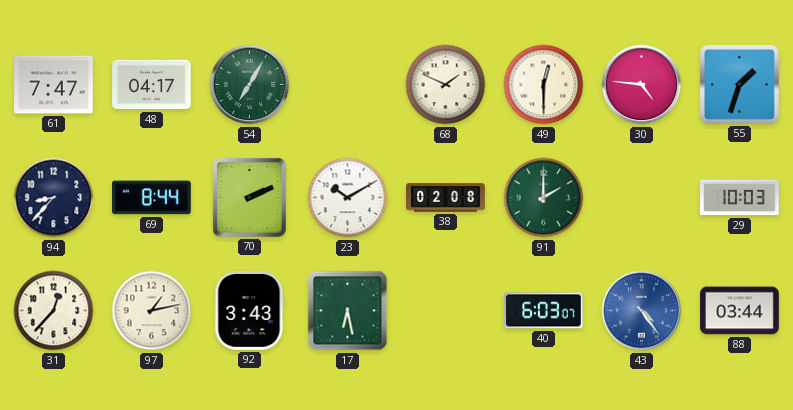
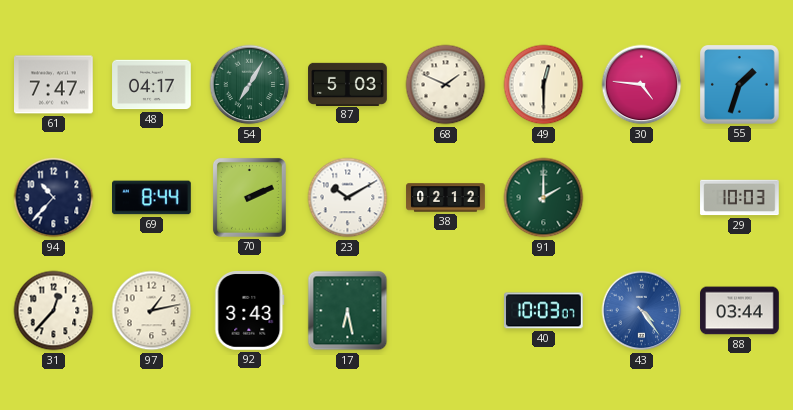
87: none -> 5:03 (348, 84)
94: 8:37 -> 10:37 (54, 198)
38: 02:08 -> 02:12 (446, 198)
40: 6:03 -> 10:03 (544, 311)
